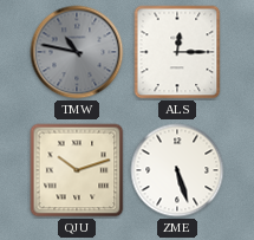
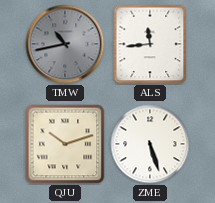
TMW: 10:47 -> 10:43 (65, 44)
ALS: 12:15 -> 11:44 (150, 44)
